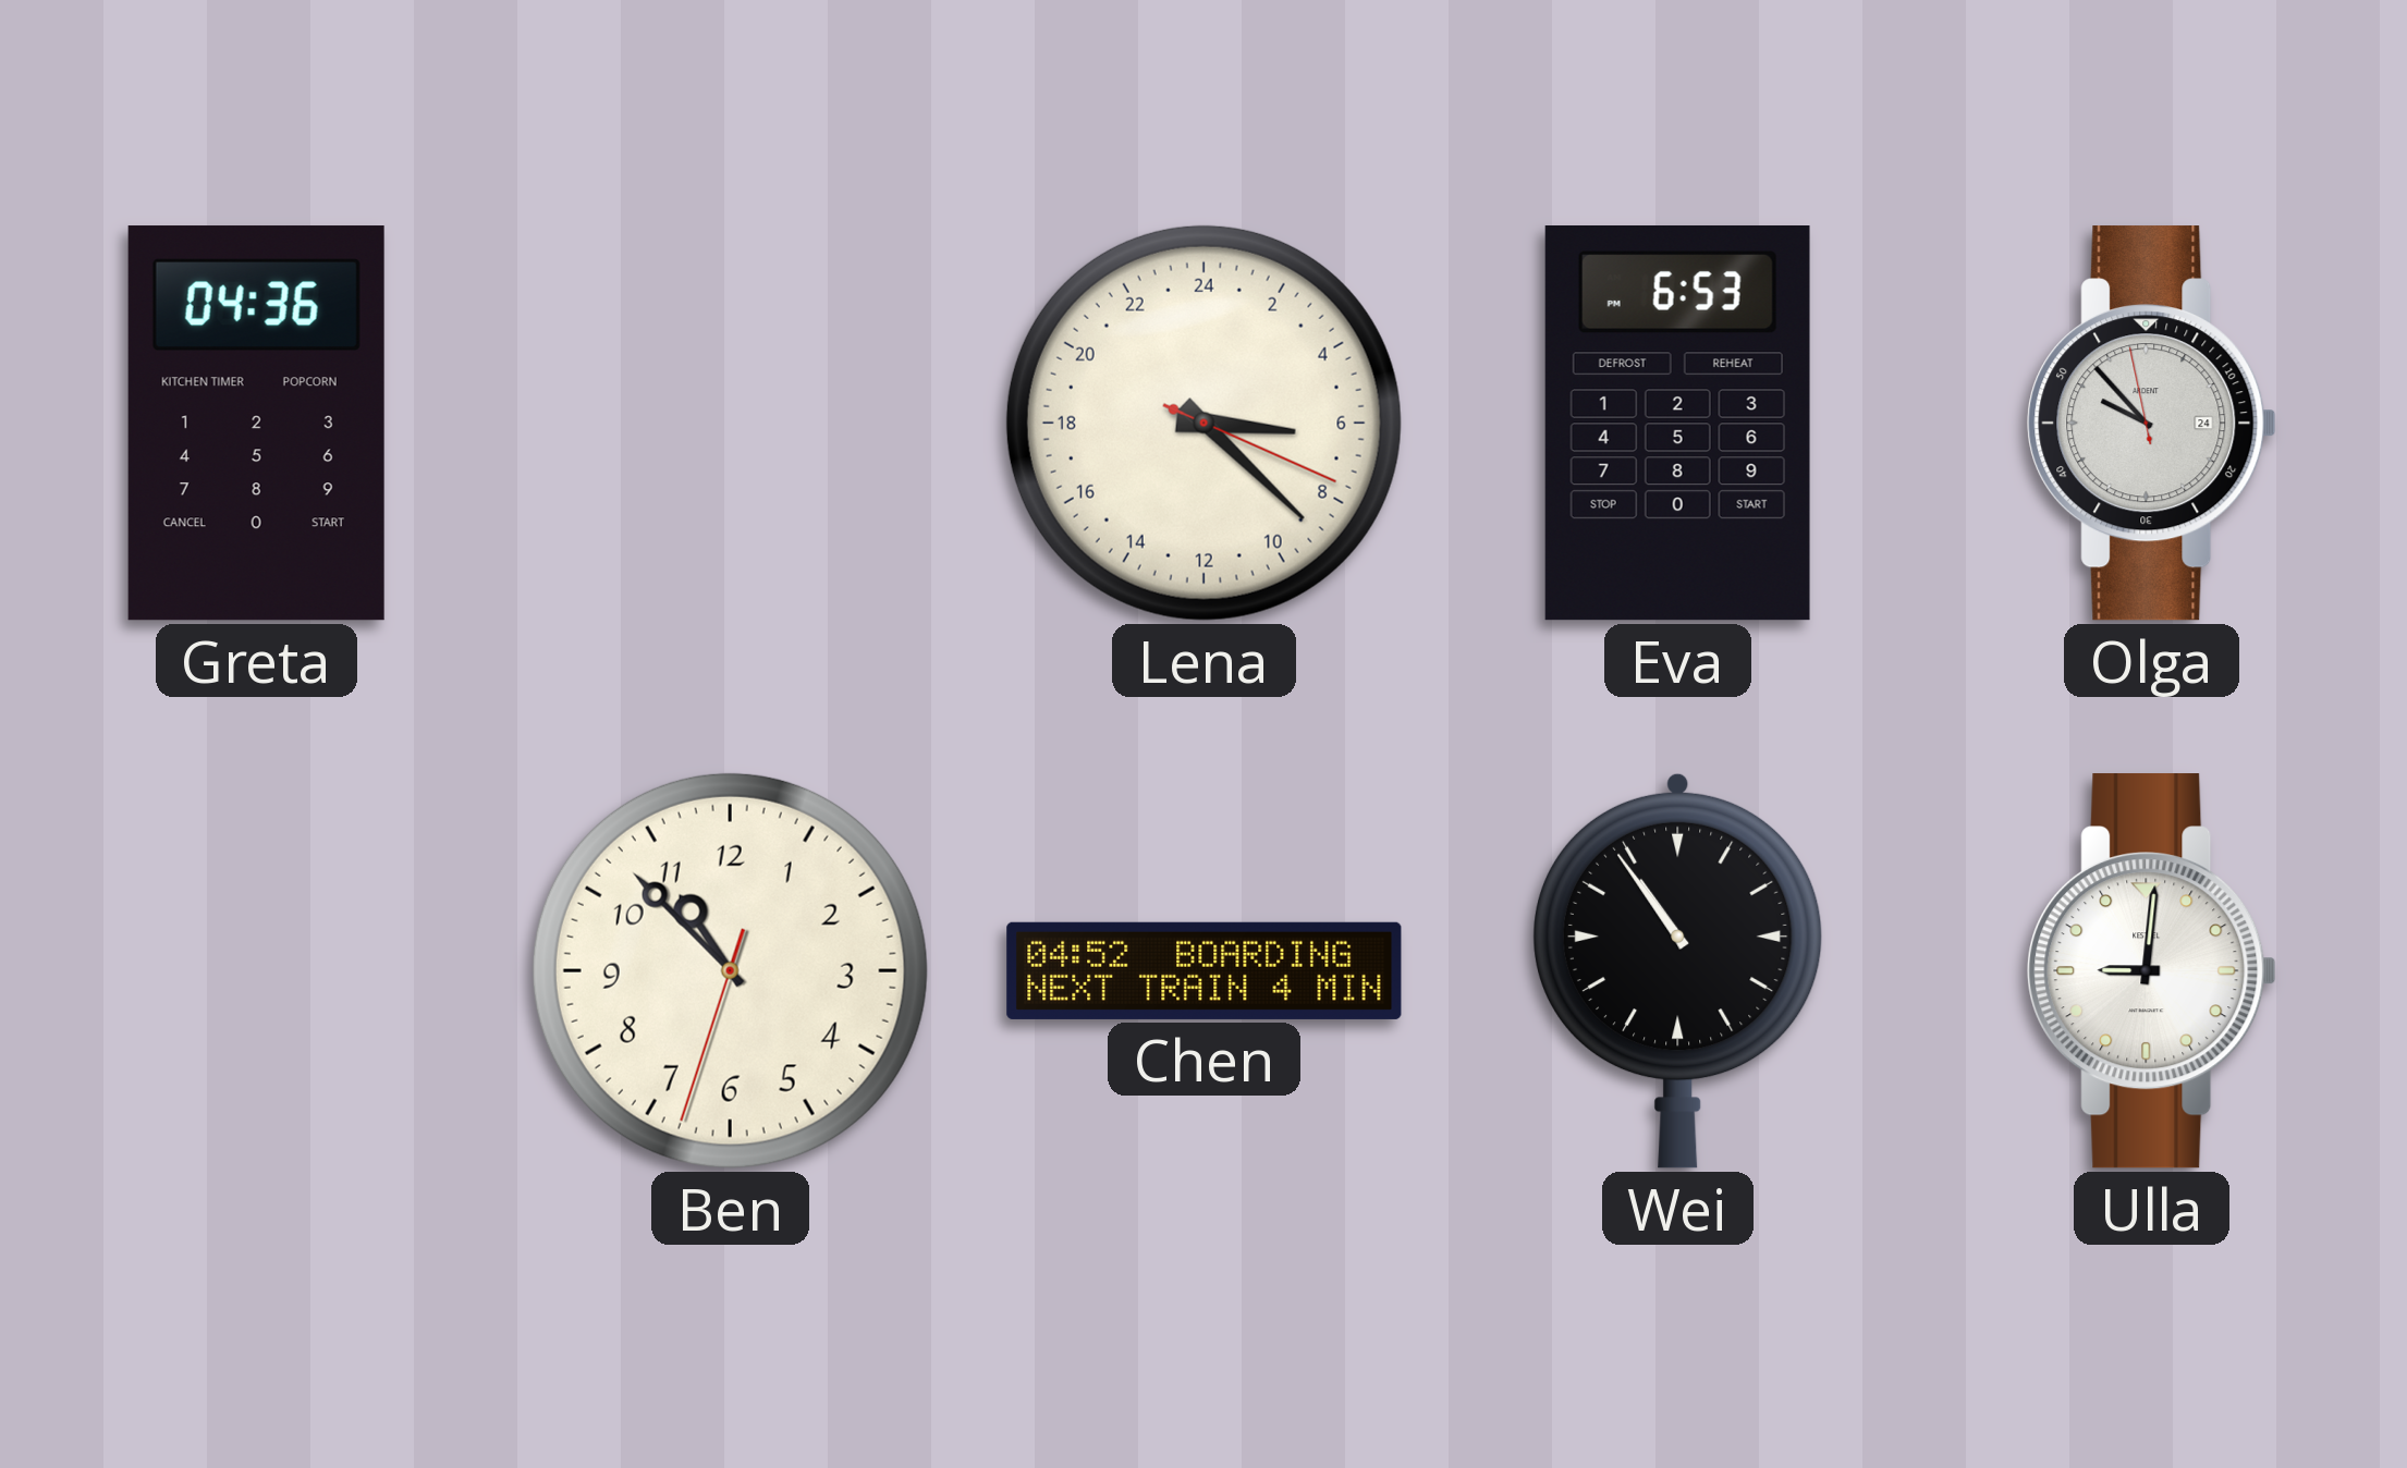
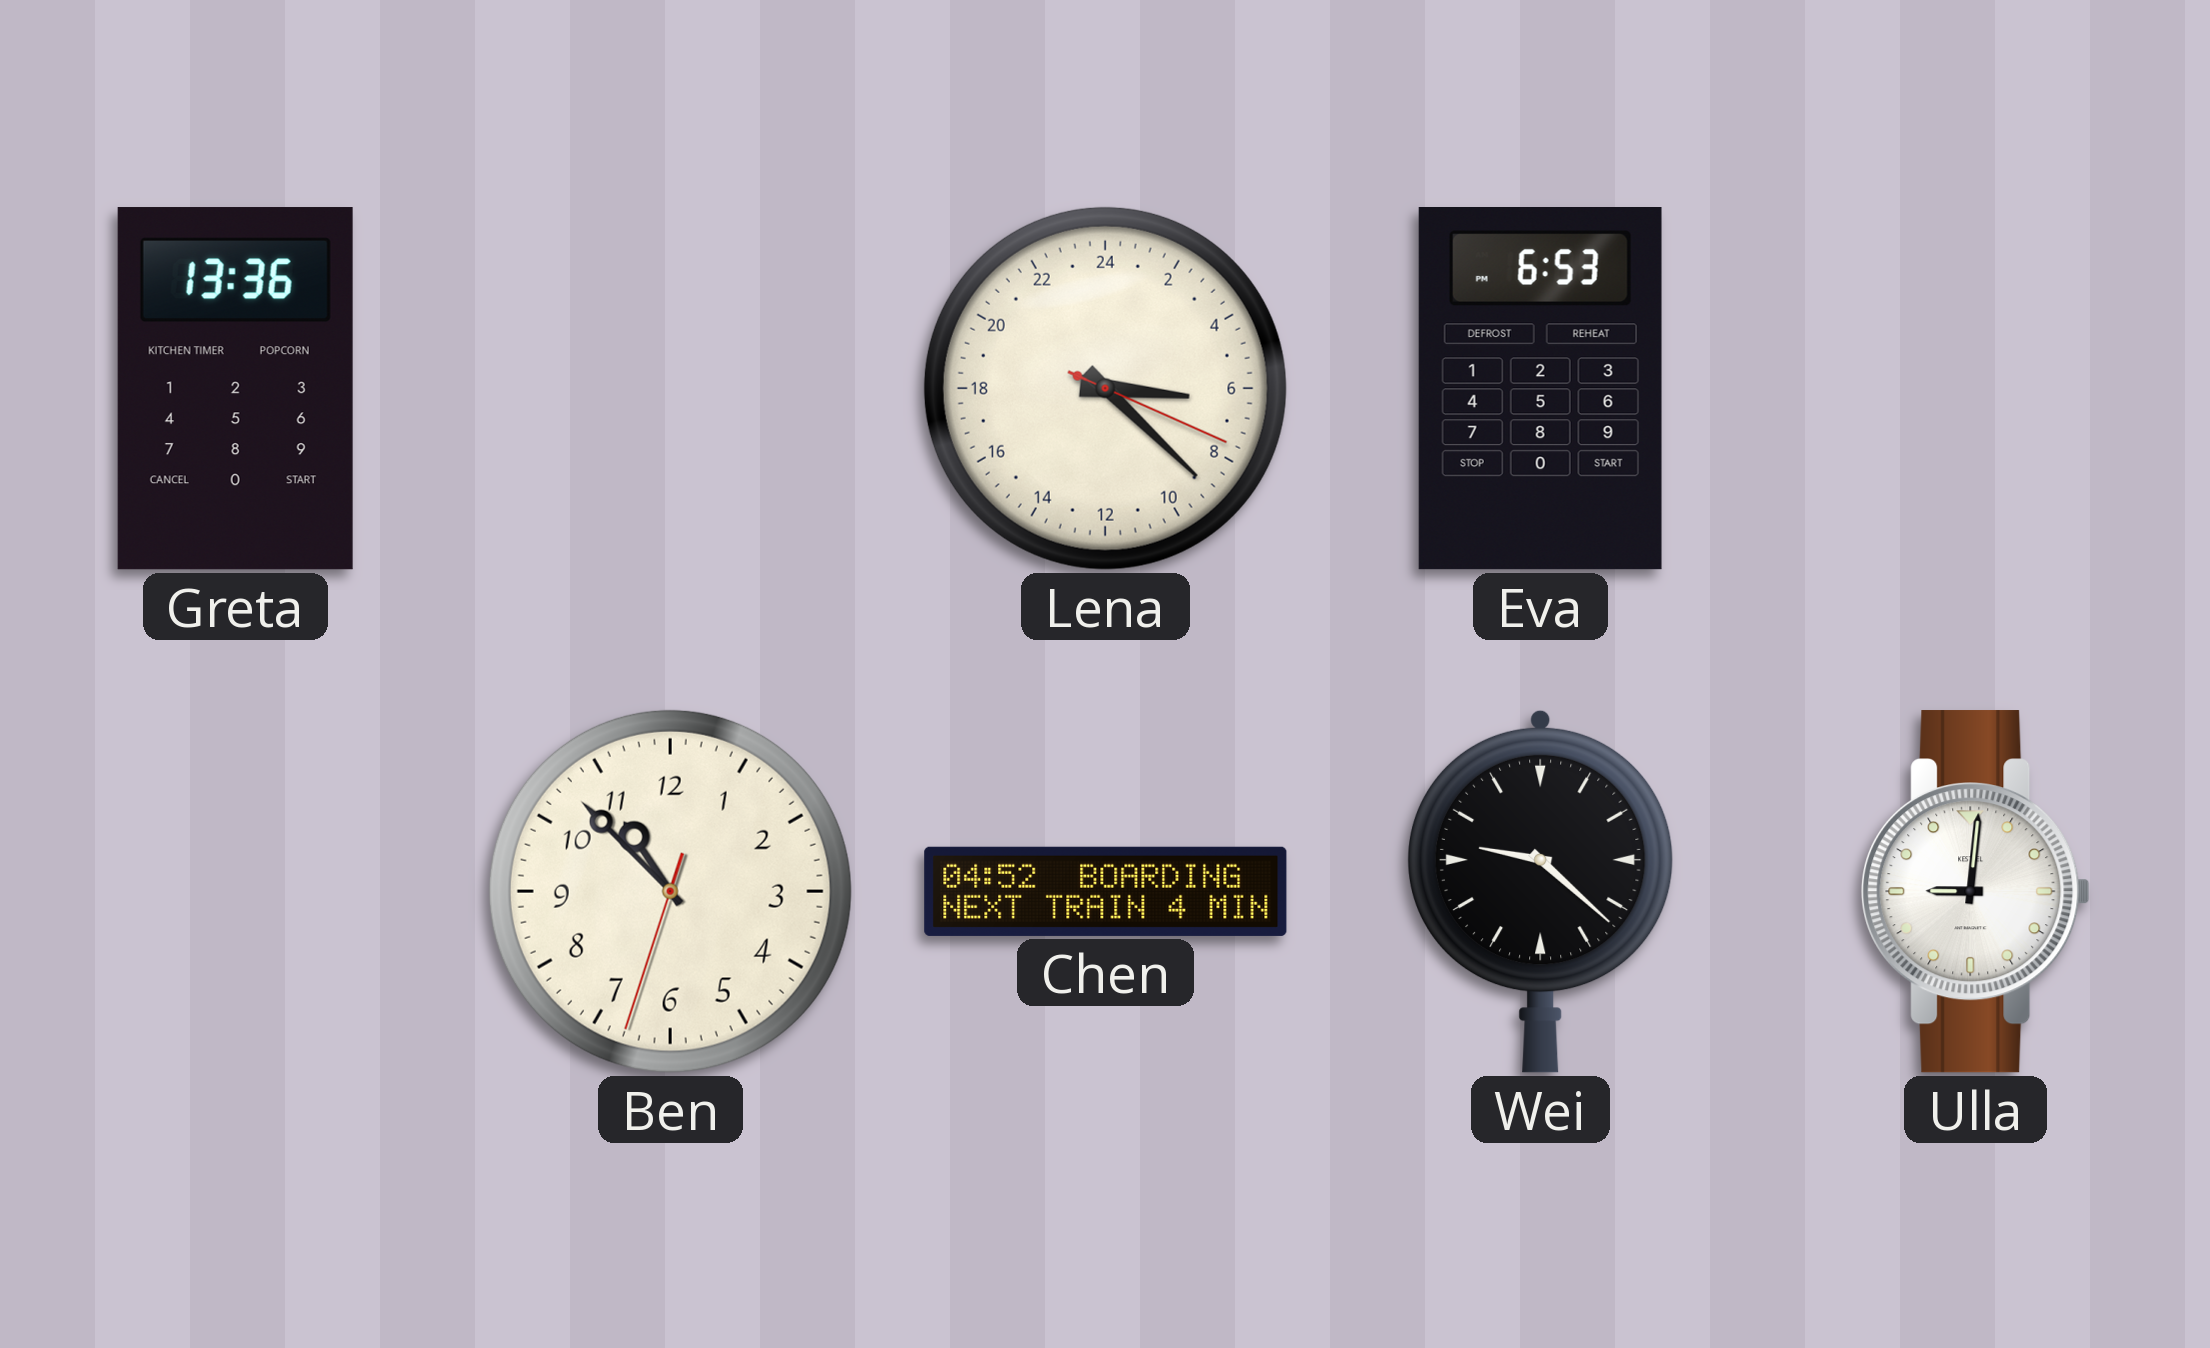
Greta: 04:36 -> 13:36 (235, 389)
Olga: 9:52 -> none (2152, 424)
Wei: 10:54 -> 9:22 (1540, 891)
